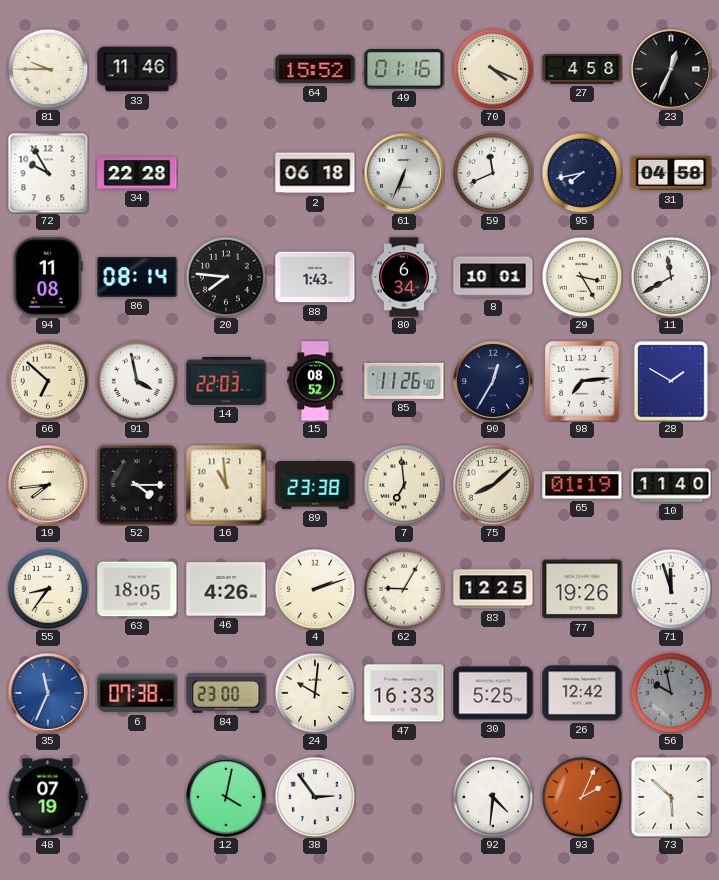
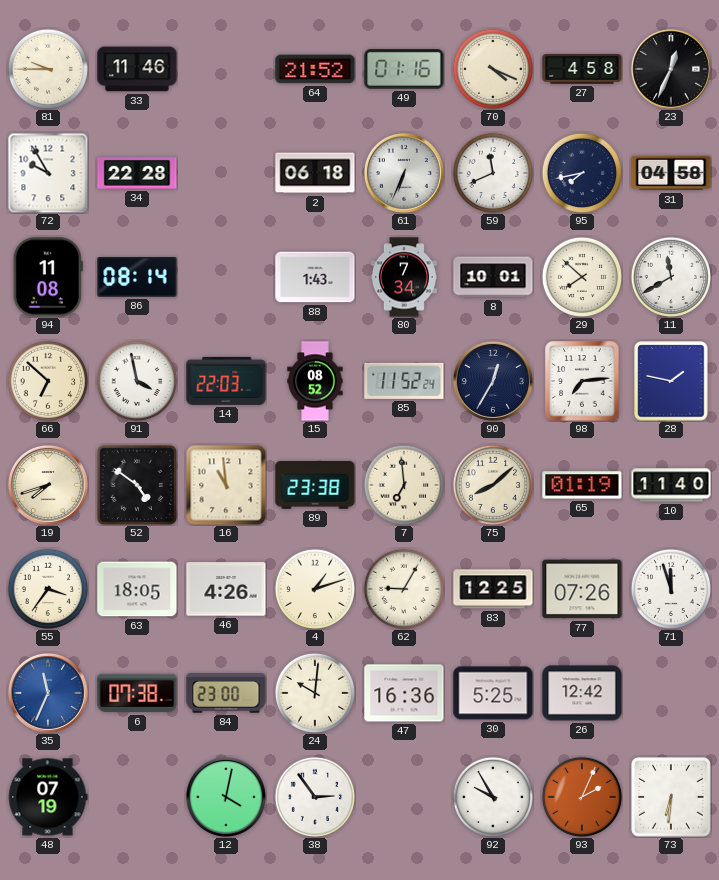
64: 15:52 -> 21:52 (315, 69)
20: 7:46 -> none (225, 276)
80: 6:34 -> 7:34 (404, 277)
29: 3:25 -> 7:52 (581, 276)
85: 11:26 -> 11:52 (404, 381)
28: 1:50 -> 1:47 (671, 381)
19: 7:44 -> 7:42 (48, 485)
52: 4:15 -> 4:51 (137, 485)
55: 8:36 -> 3:36 (47, 588)
4: 2:12 -> 1:12 (314, 588)
77: 19:26 -> 07:26 (582, 589)
47: 16:33 -> 16:36 (404, 693)
56: 9:58 -> none (670, 692)
92: 4:31 -> 9:55 (492, 796)
73: 5:52 -> 6:31 (671, 797)
